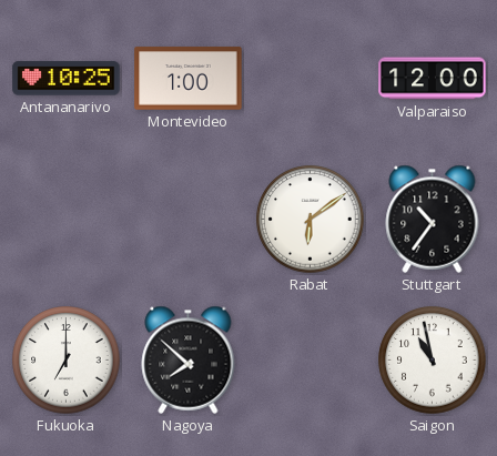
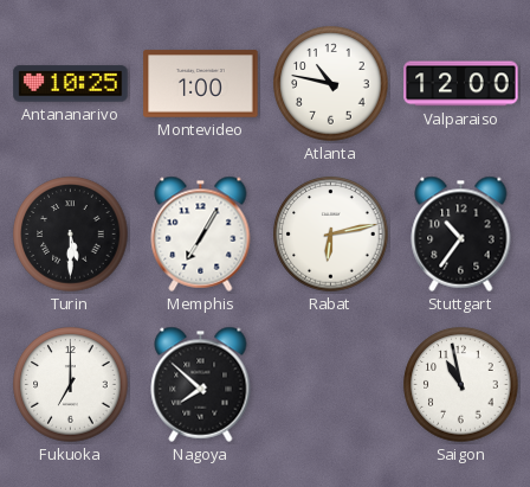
Atlanta: none -> 10:47 (331, 84)
Turin: none -> 5:30 (71, 235)
Memphis: none -> 7:05 (201, 233)
Rabat: 6:09 -> 6:13 (331, 235)
